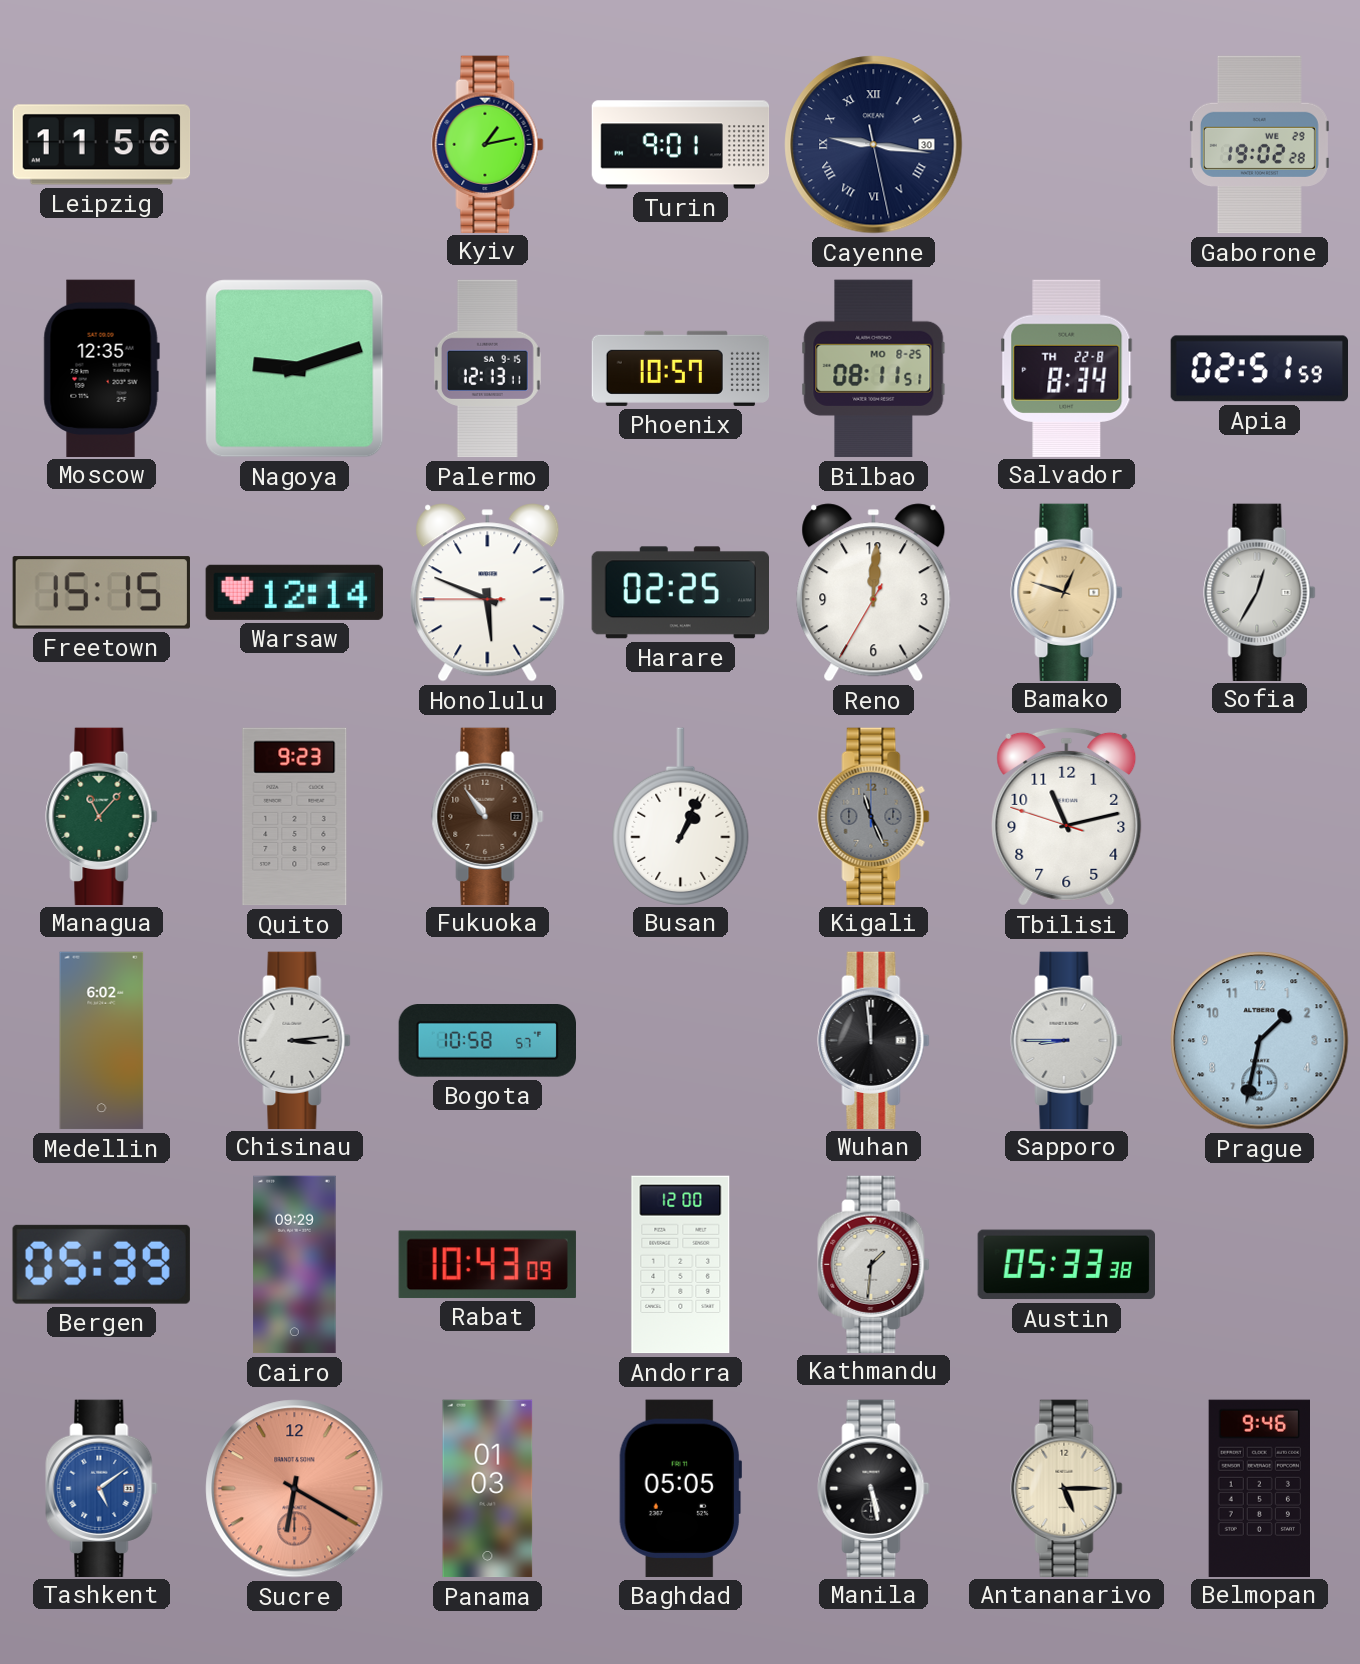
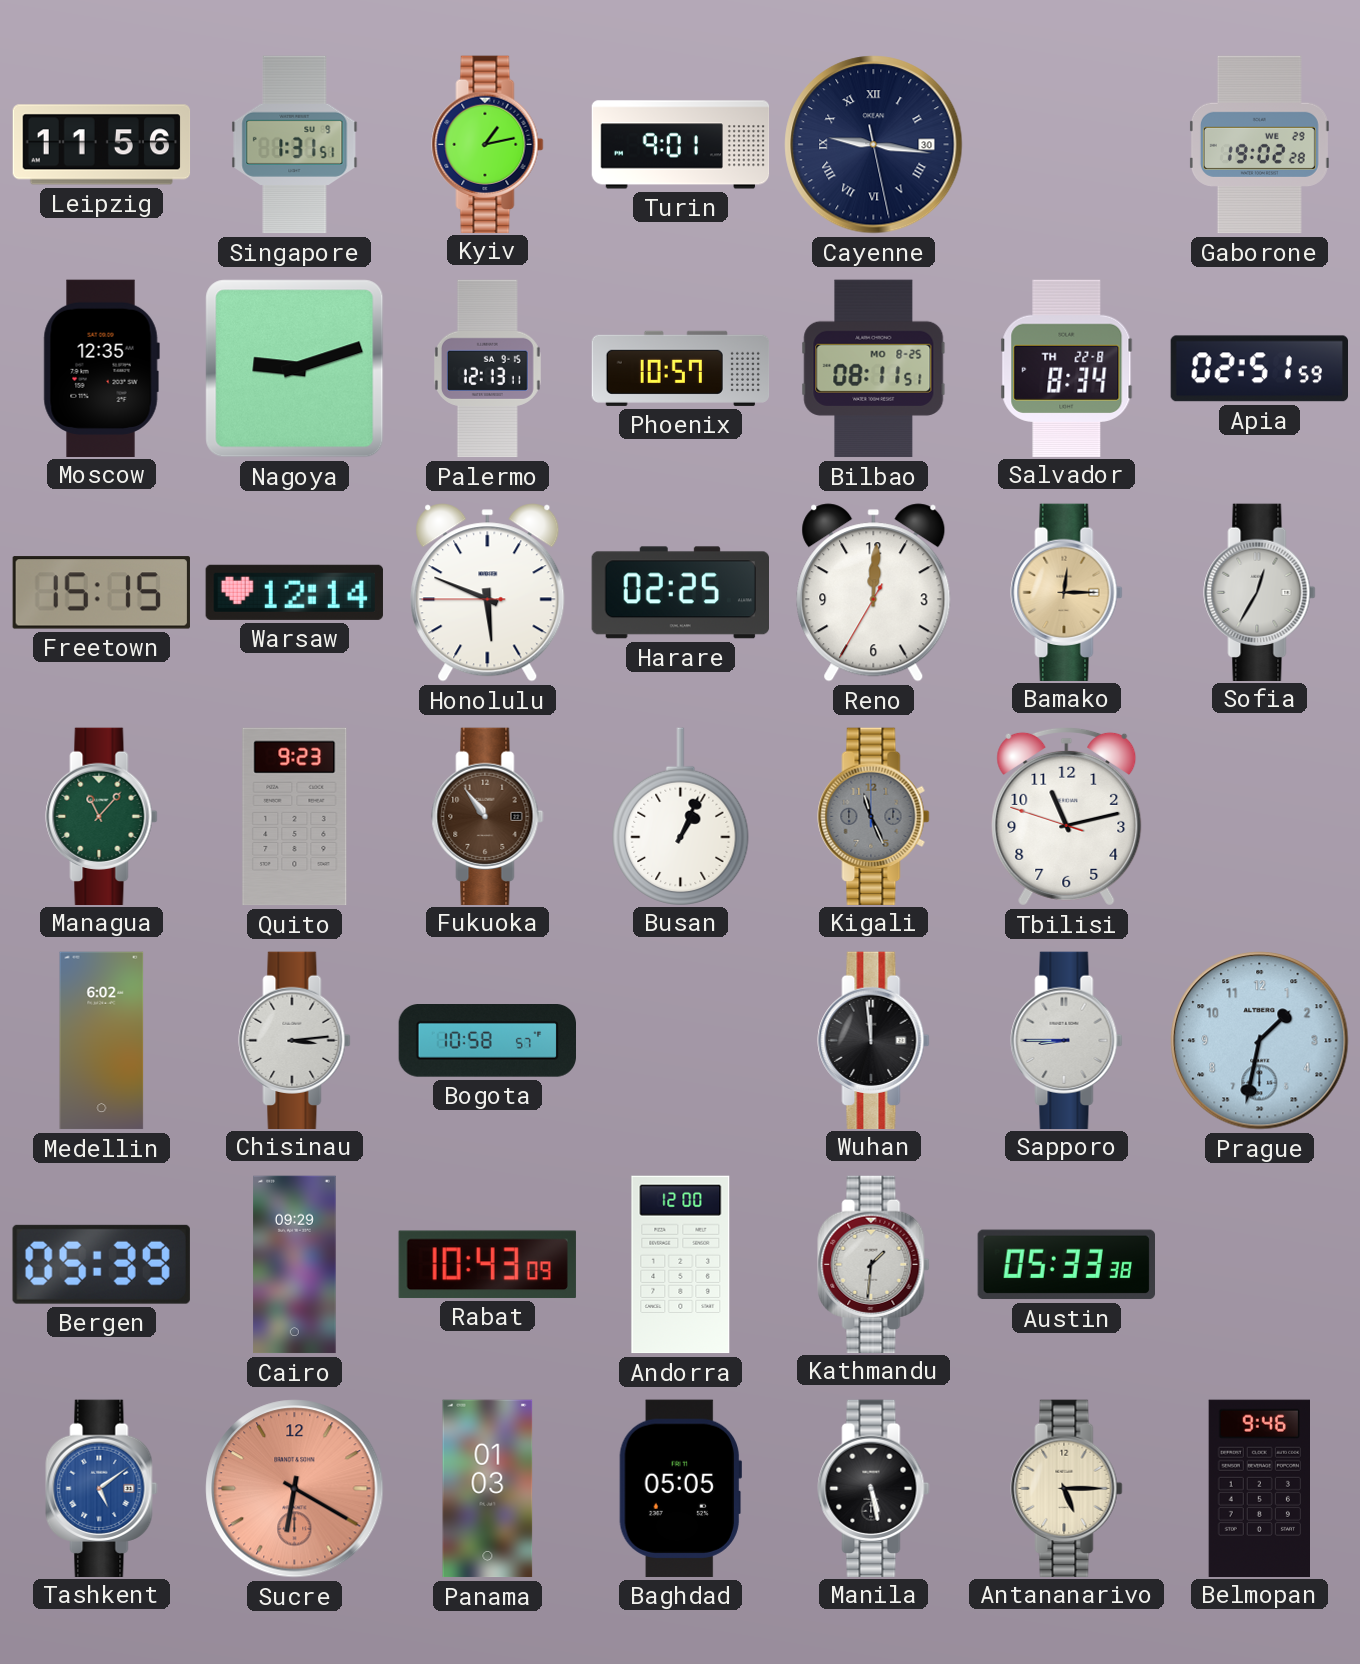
Singapore: none -> 1:31 (295, 145)
Bamako: 12:48 -> 12:15 (1067, 592)
